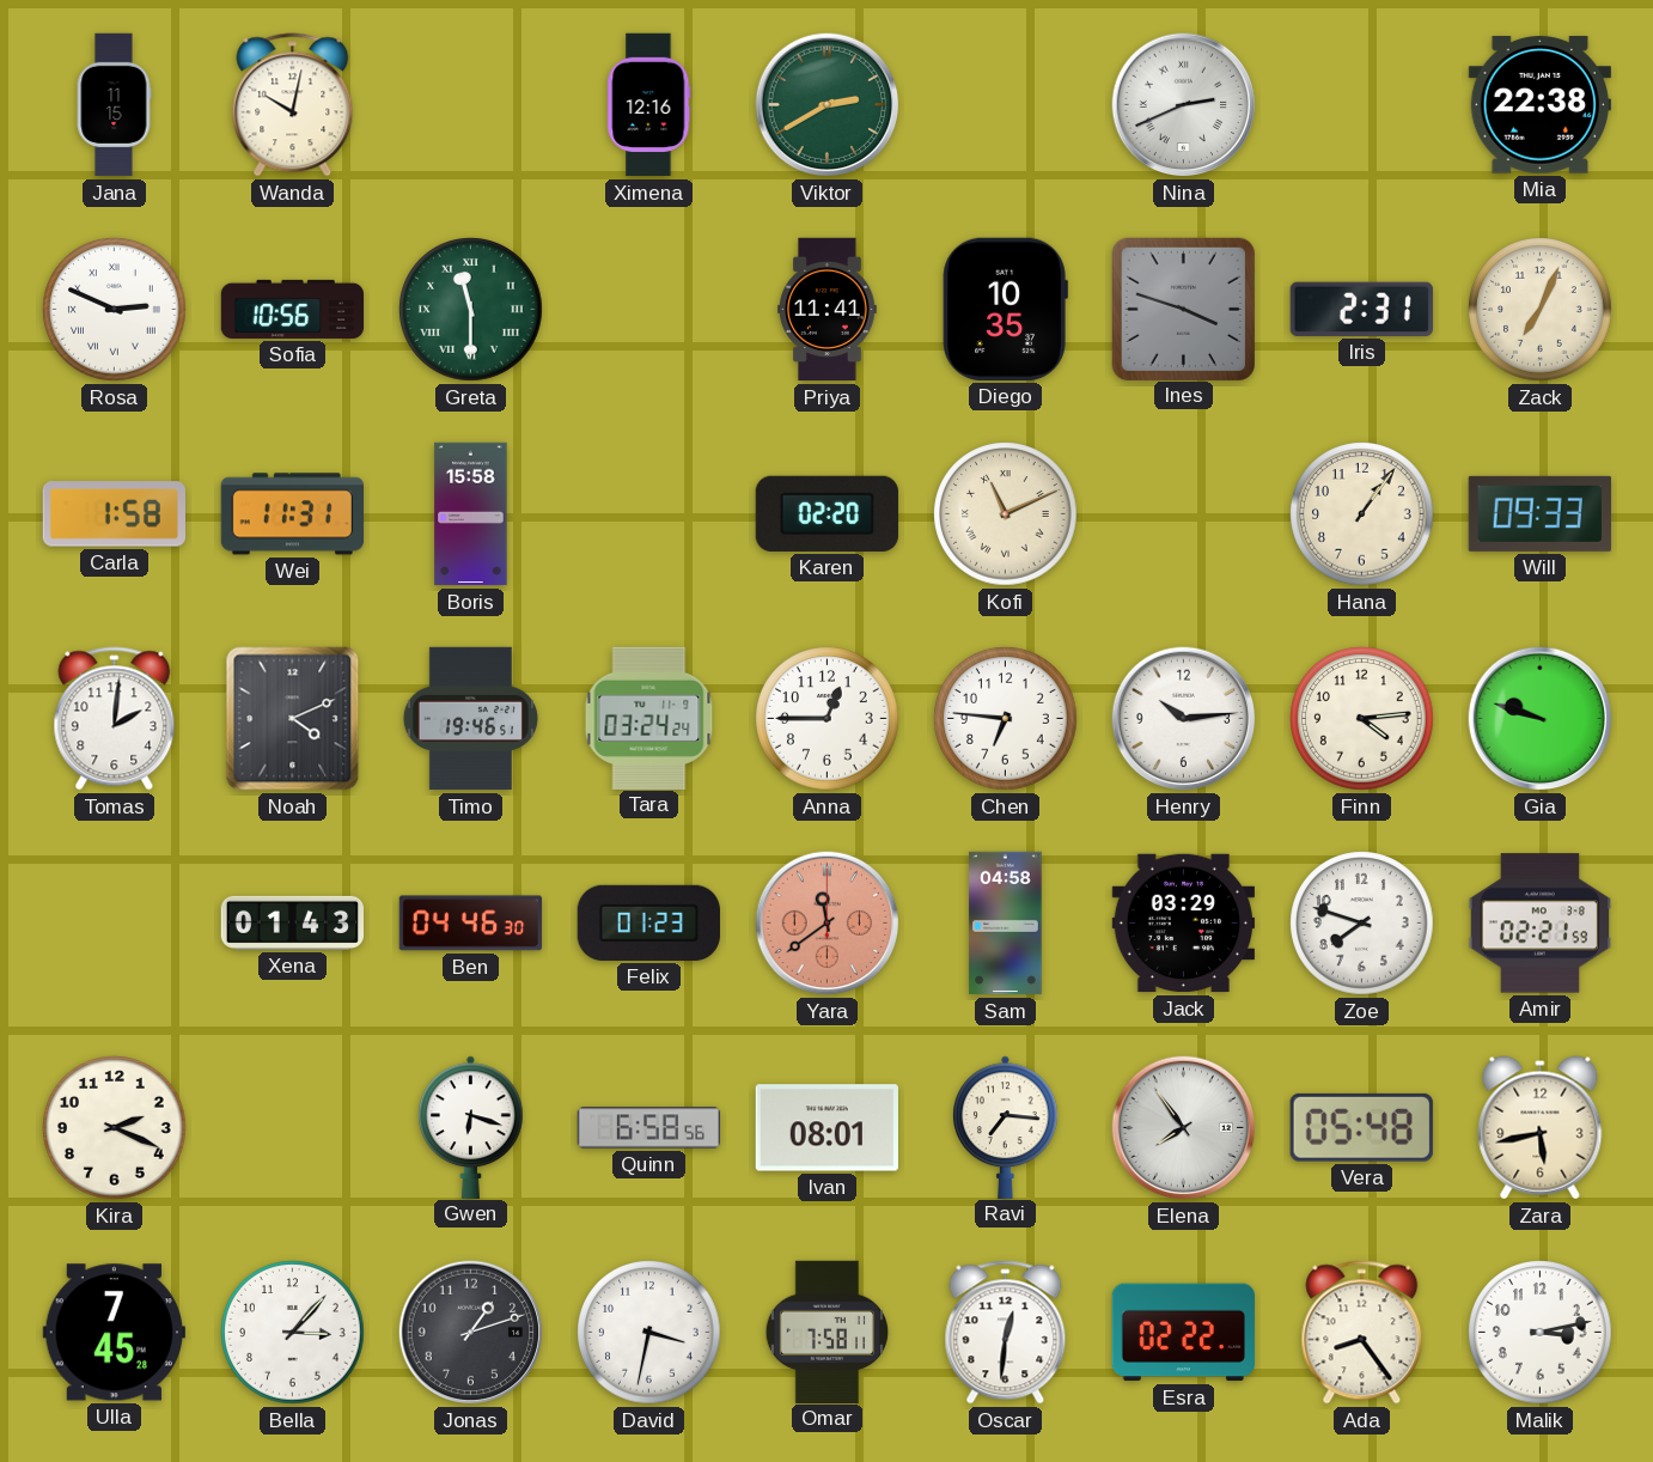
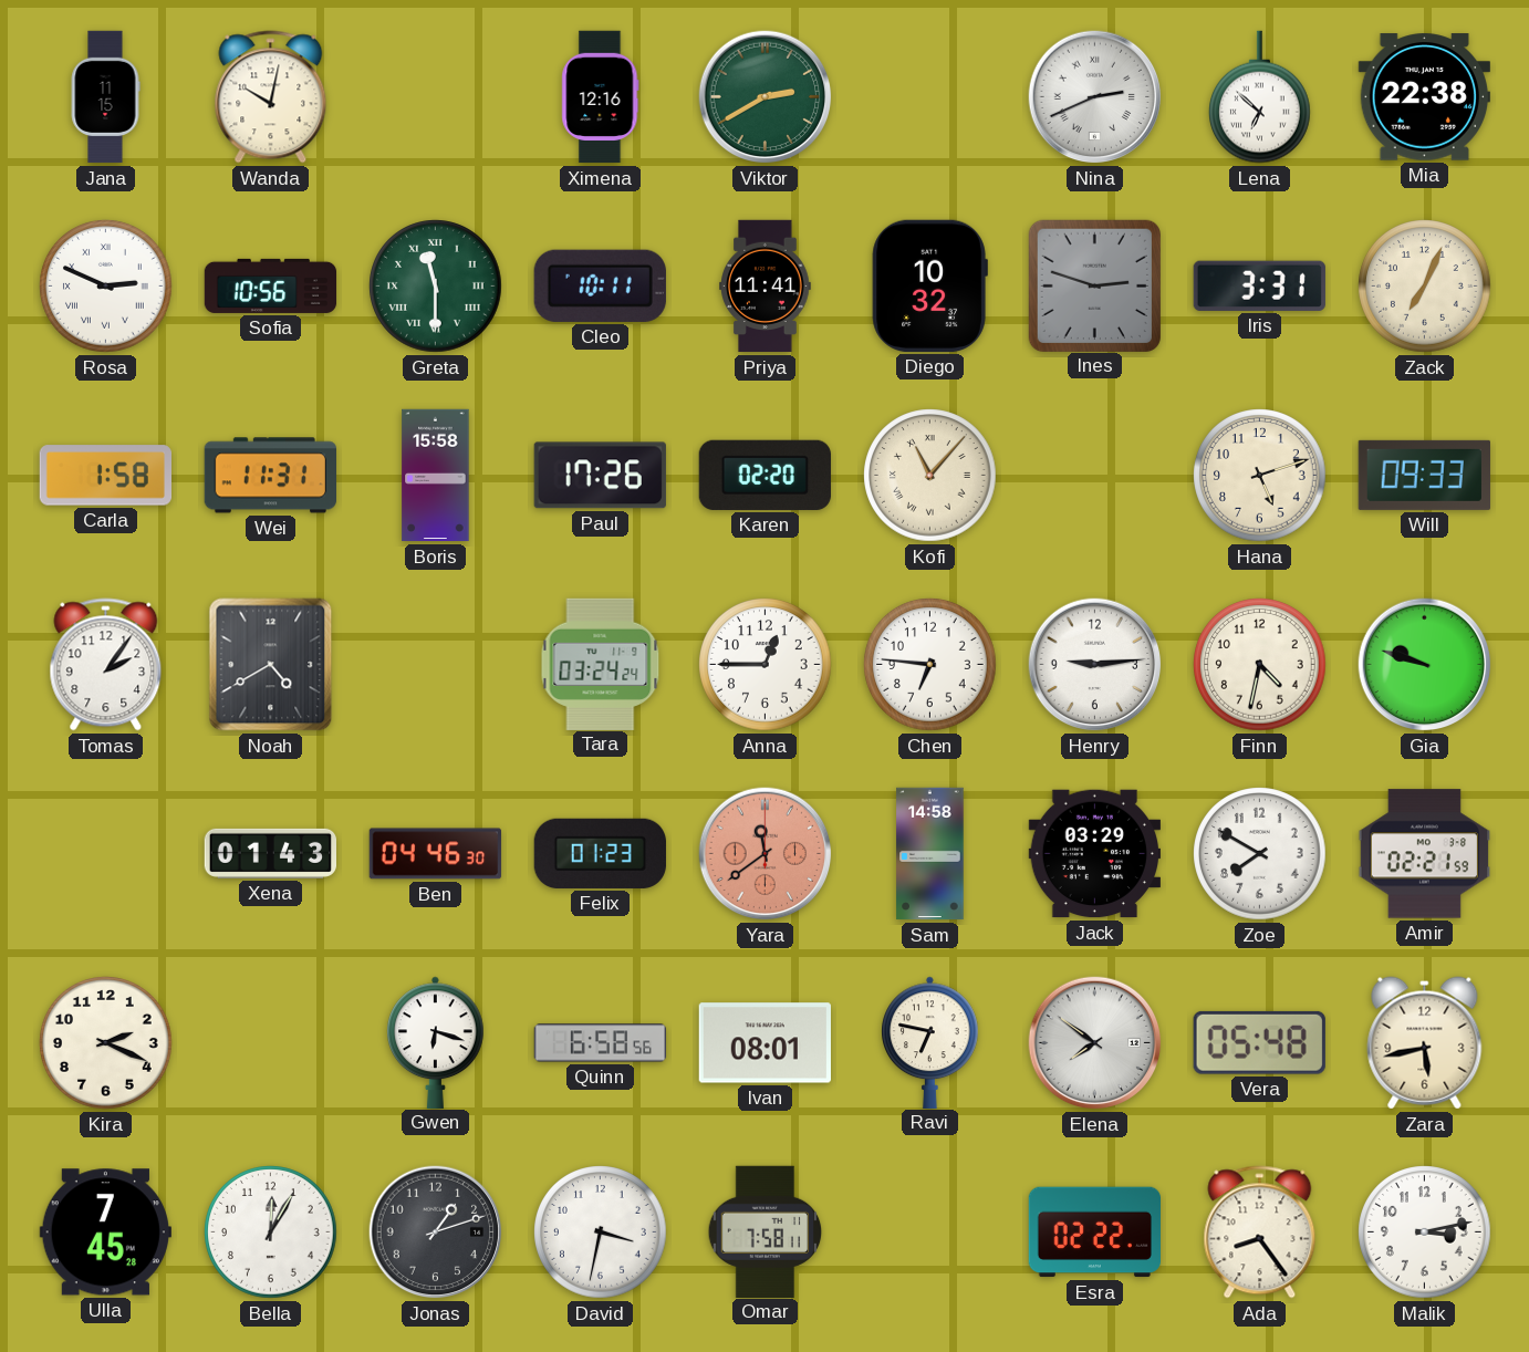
Lena: none -> 6:52 (1260, 97)
Cleo: none -> 10:11 (600, 285)
Diego: 10:35 -> 10:32 (929, 285)
Ines: 3:48 -> 2:48 (1094, 285)
Iris: 2:31 -> 3:31 (1259, 285)
Paul: none -> 17:26 (600, 476)
Kofi: 11:11 -> 11:07 (930, 476)
Hana: 1:06 -> 5:12 (1260, 476)
Tomas: 2:01 -> 2:06 (106, 665)
Noah: 4:11 -> 4:40 (271, 665)
Timo: 19:46 -> none (470, 719)
Henry: 10:14 -> 9:14 (1095, 665)
Finn: 4:14 -> 4:32 (1260, 665)
Sam: 04:58 -> 14:58 (930, 854)
Zoe: 7:48 -> 7:50 (1260, 854)
Ravi: 7:16 -> 6:47 (930, 1042)
Elena: 7:54 -> 7:51 (1095, 1043)
Bella: 3:07 -> 12:05 (271, 1233)
Oscar: 12:31 -> none (1006, 1333)
